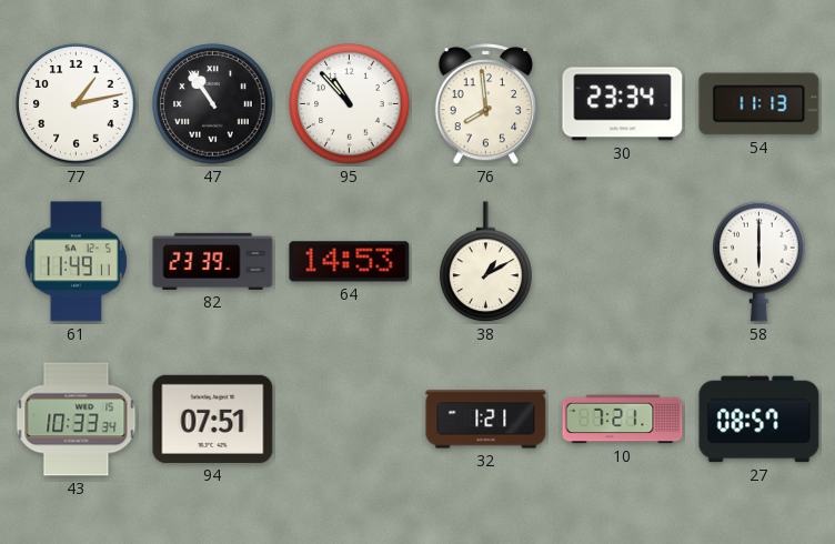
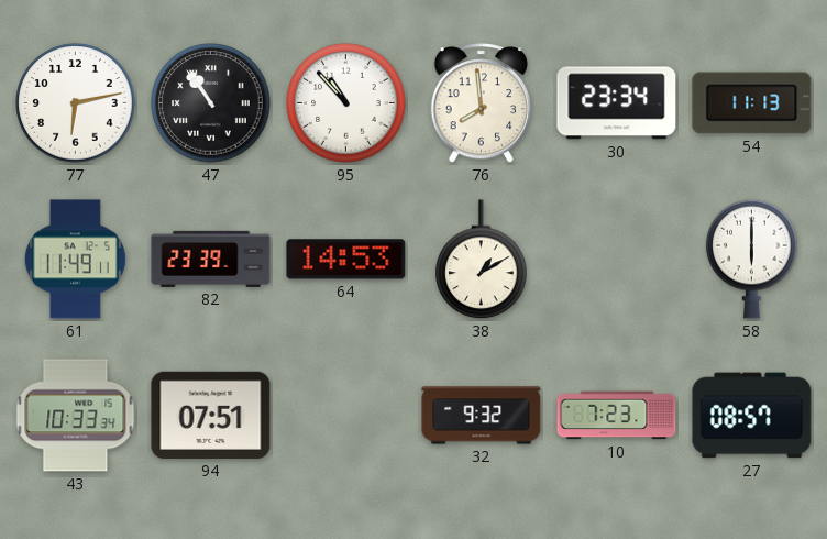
77: 1:13 -> 6:13 (76, 103)
32: 1:21 -> 9:32 (482, 416)
10: 7:21 -> 7:23 (617, 416)
